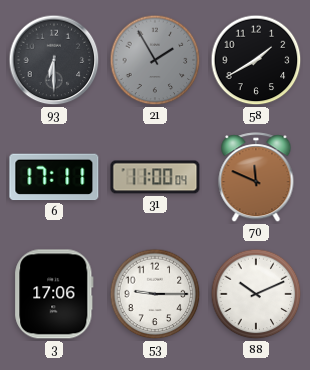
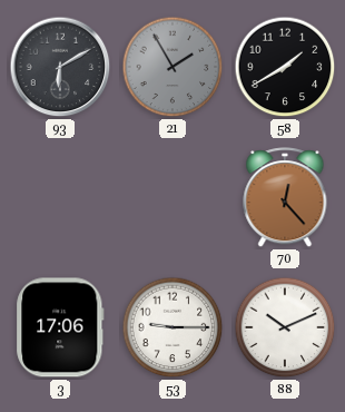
93: 6:30 -> 6:10 (60, 67)
6: 17:11 -> none (54, 177)
31: 11:00 -> none (155, 177)
70: 11:49 -> 12:23 (285, 198)
